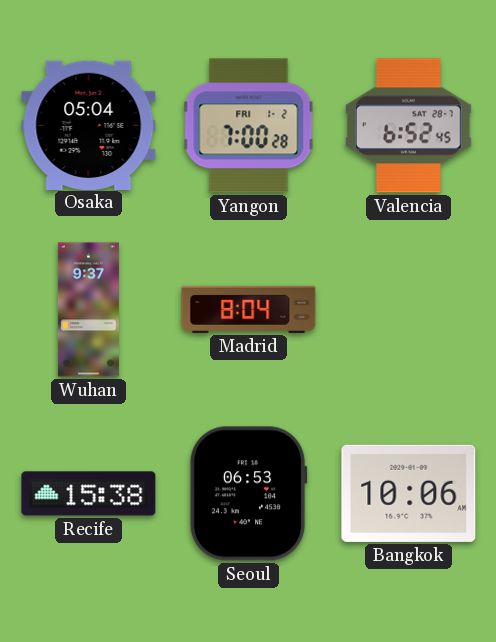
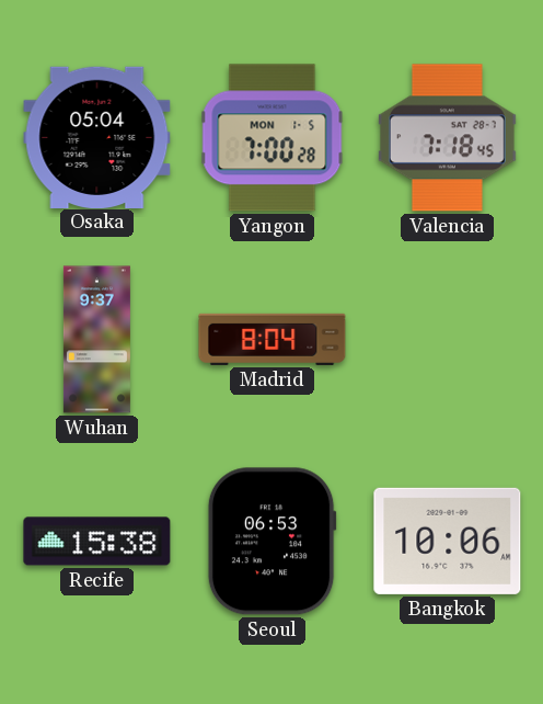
Yangon date: FRI 1-2 -> MON 1-5 (273, 138)
Valencia: 6:52 -> 7:18 (447, 138)
